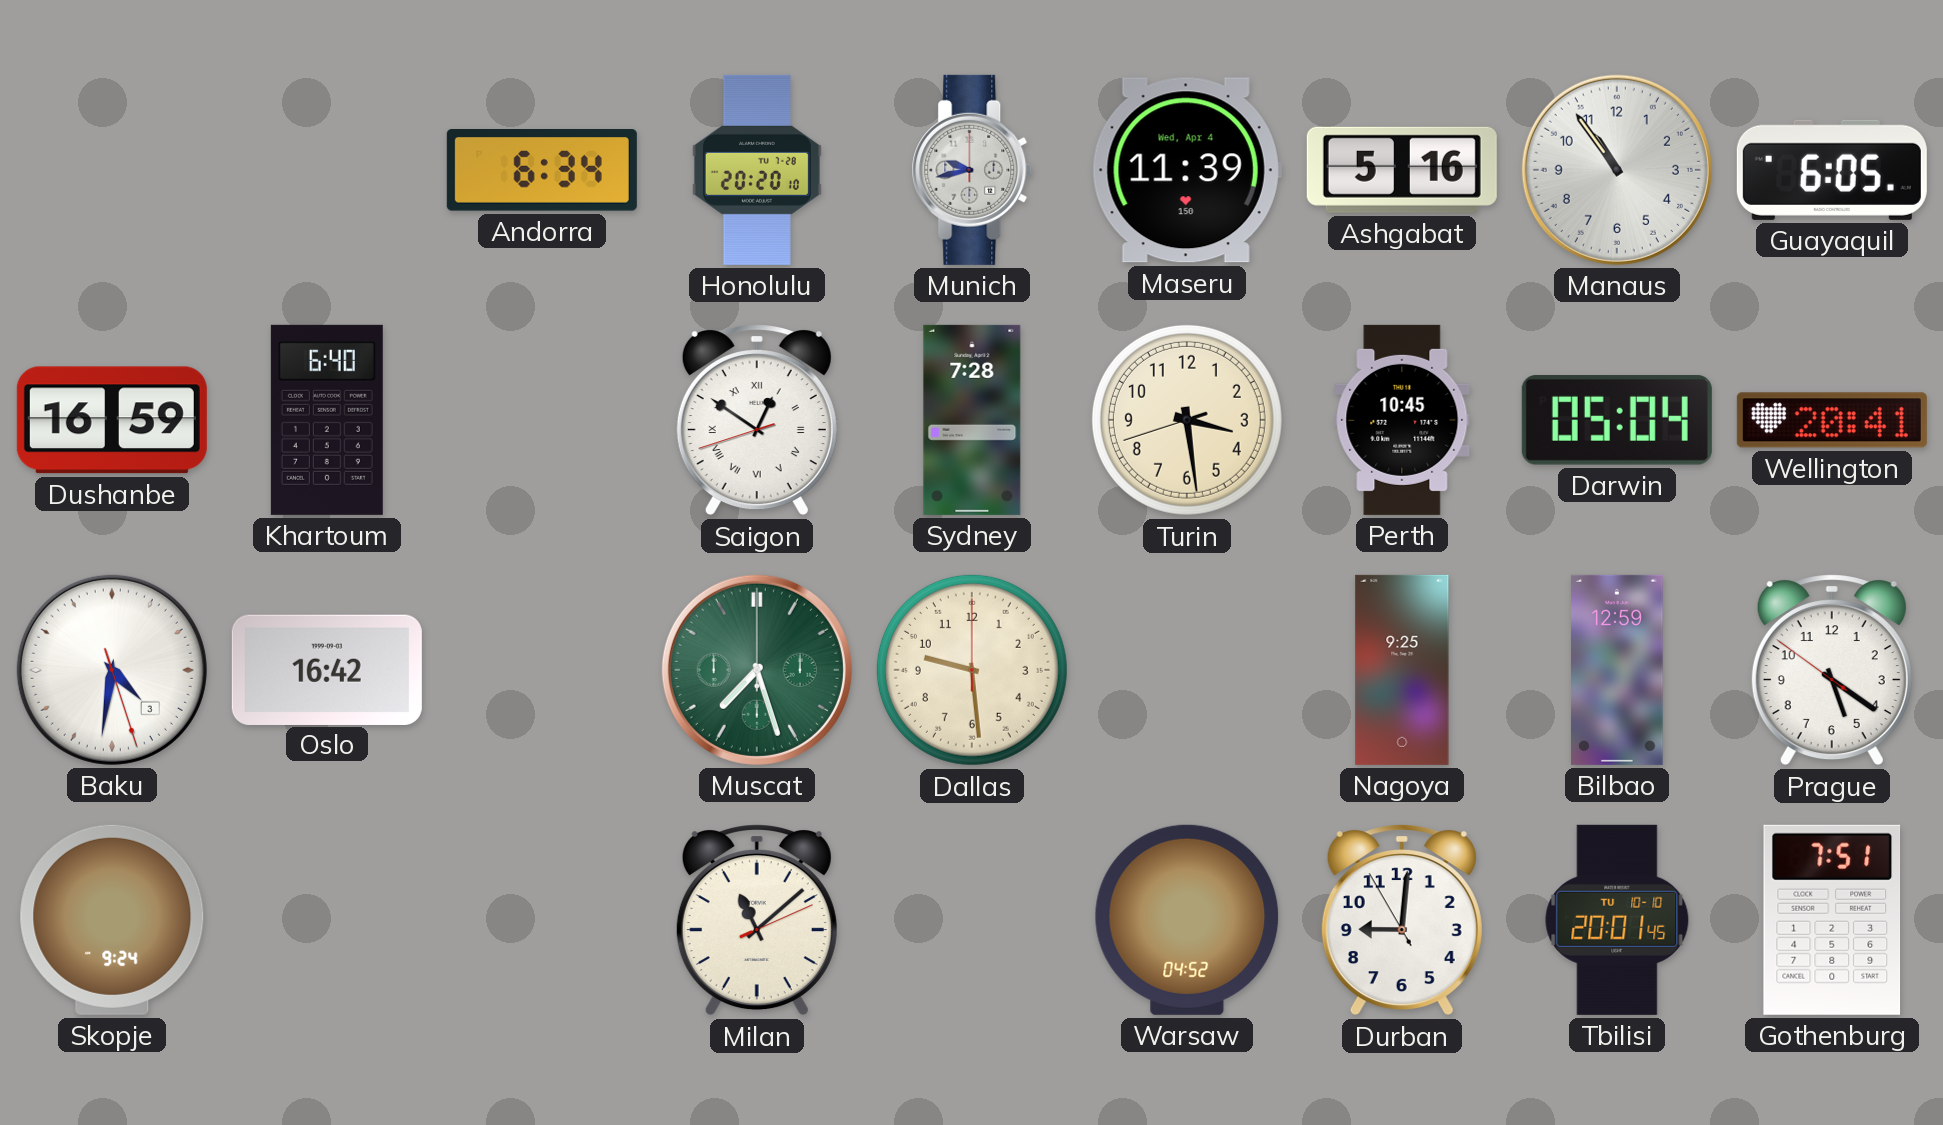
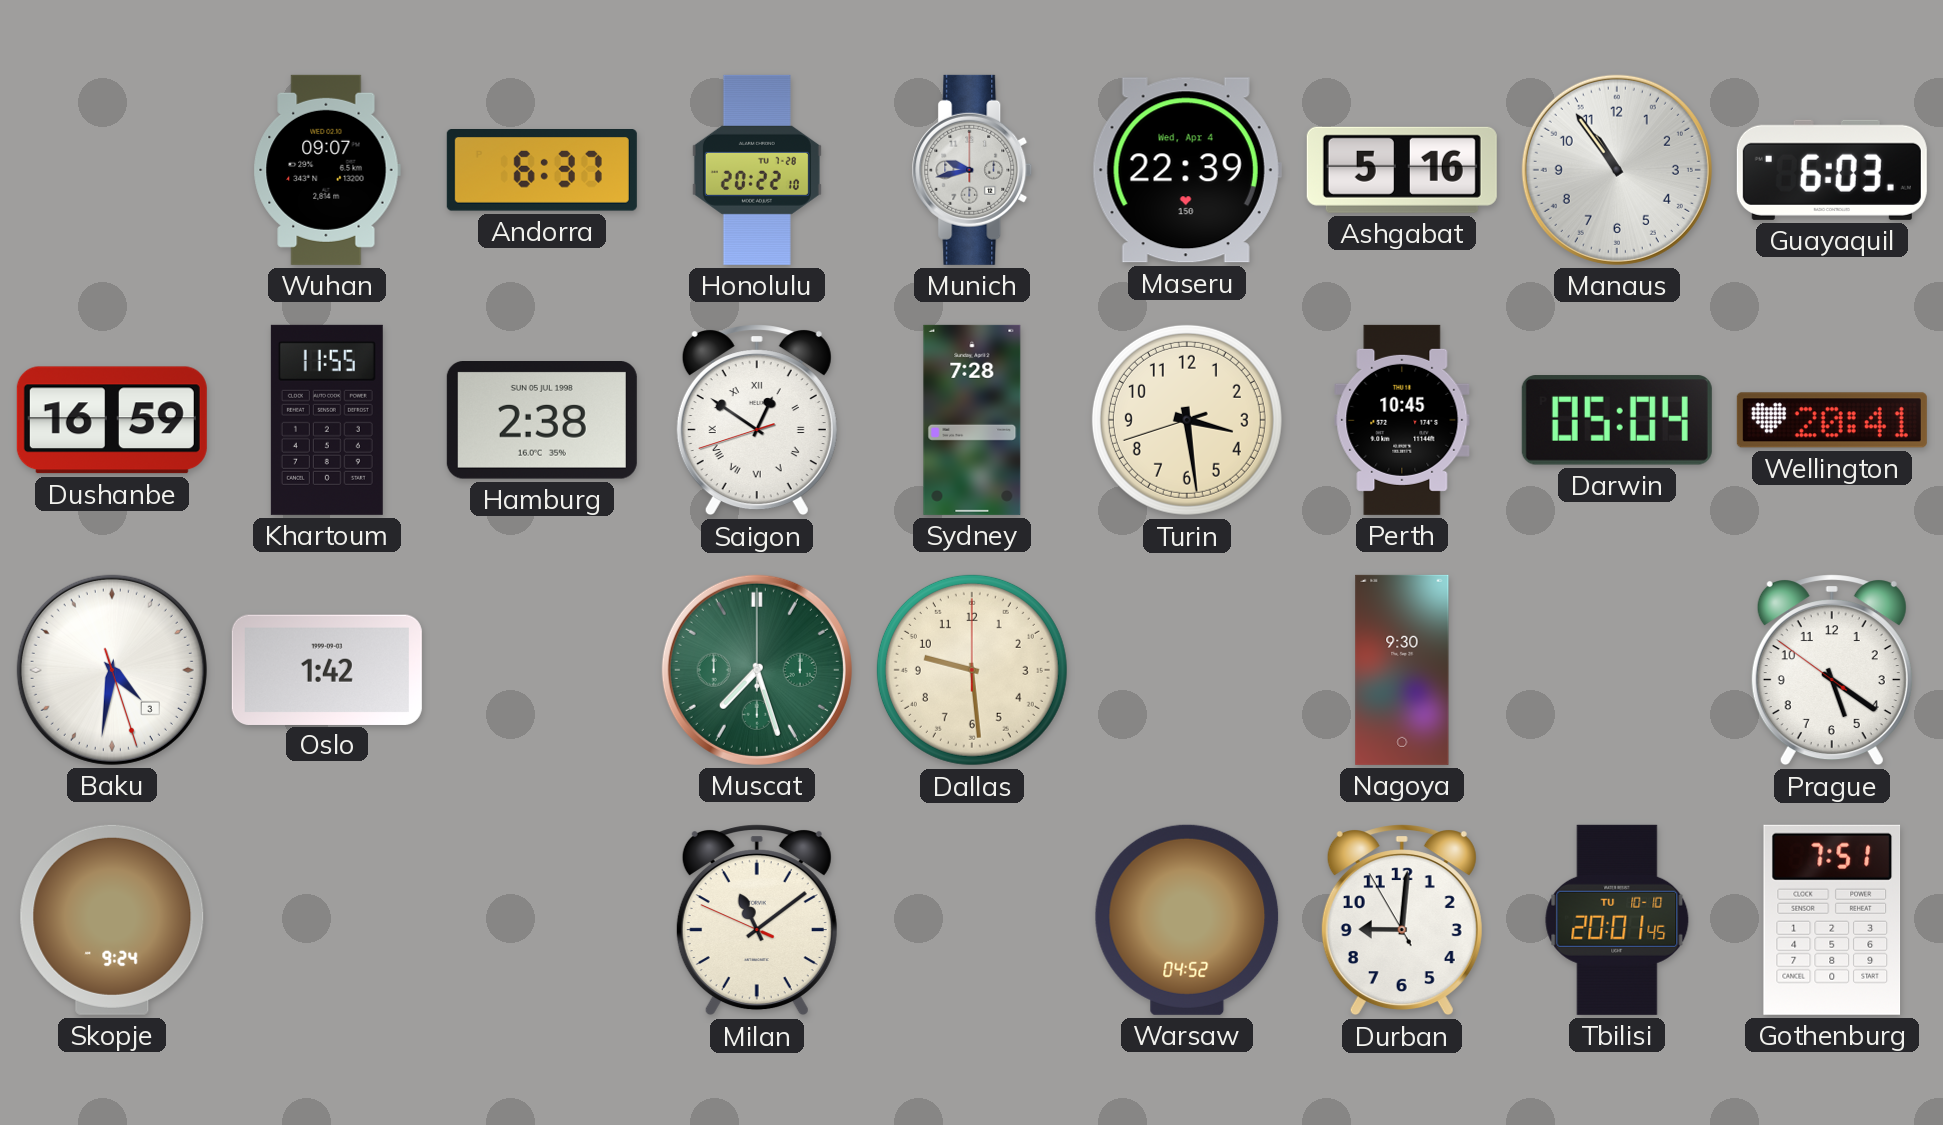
Wuhan: none -> 09:07 (327, 170)
Andorra: 6:34 -> 6:37 (542, 171)
Honolulu: 20:20 -> 20:22 (757, 170)
Maseru: 11:39 -> 22:39 (1187, 170)
Guayaquil: 6:05 -> 6:03 (1832, 170)
Khartoum: 6:40 -> 11:55 (327, 420)
Hamburg: none -> 2:38 (542, 421)
Oslo: 16:42 -> 1:42 (327, 669)
Nagoya: 9:25 -> 9:30 (1402, 670)
Bilbao: 12:59 -> none (1617, 670)
Milan: 11:08:11 -> 11:08:49 (757, 920)
